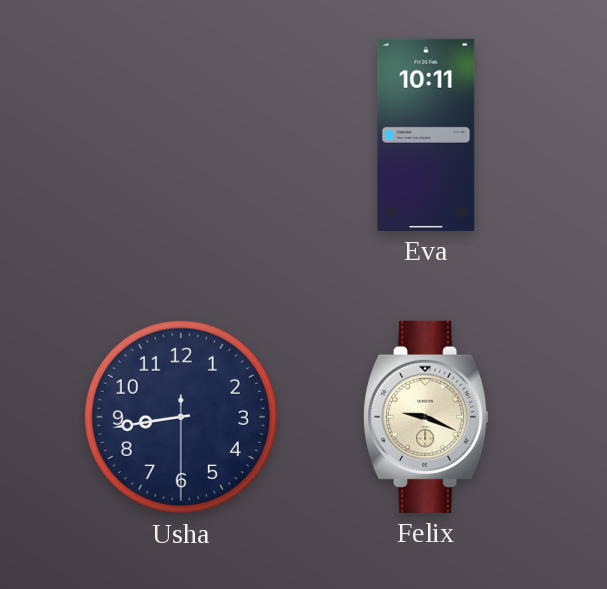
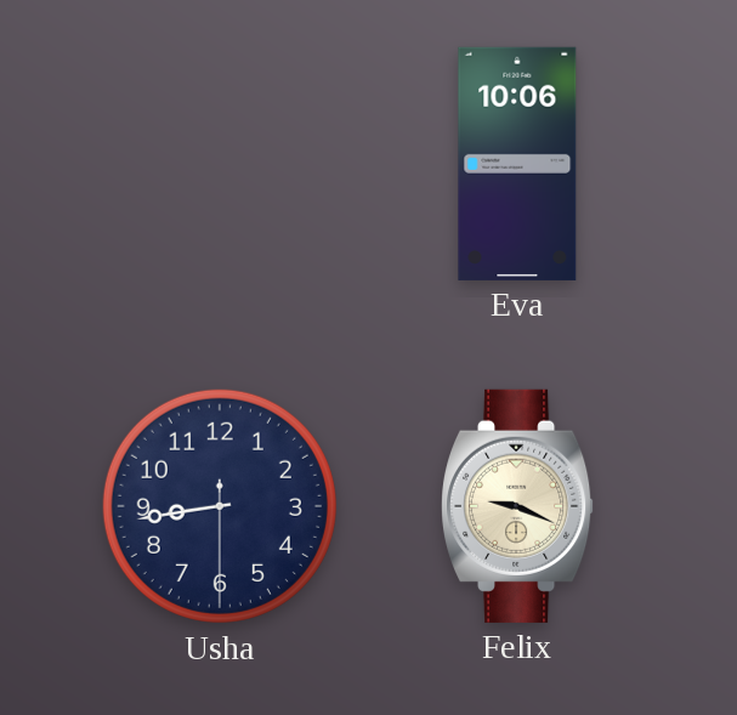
Eva: 10:11 -> 10:06 (517, 164)
